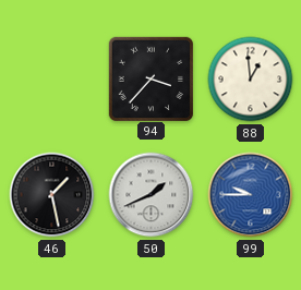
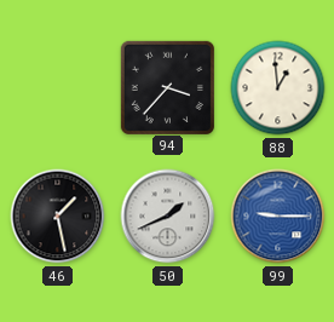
99: 9:45 -> 9:15 (278, 217)
